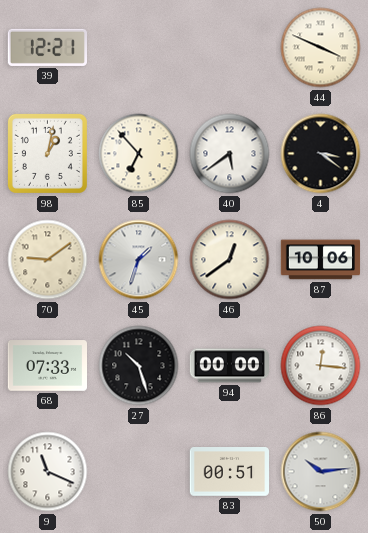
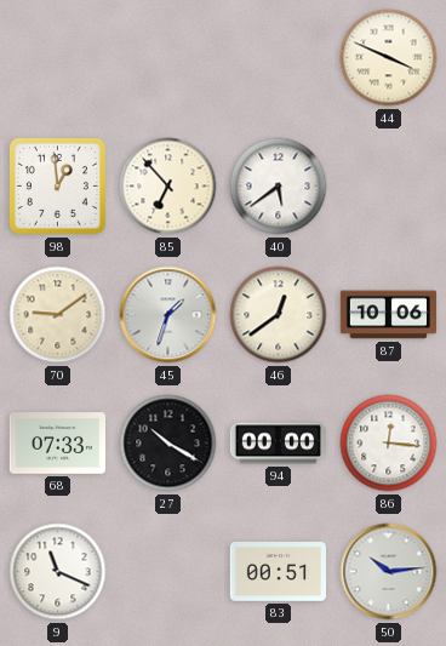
39: 12:21 -> none (47, 47)
98: 1:02 -> 12:59 (57, 185)
4: 3:21 -> none (321, 154)
27: 10:27 -> 10:20 (168, 444)
